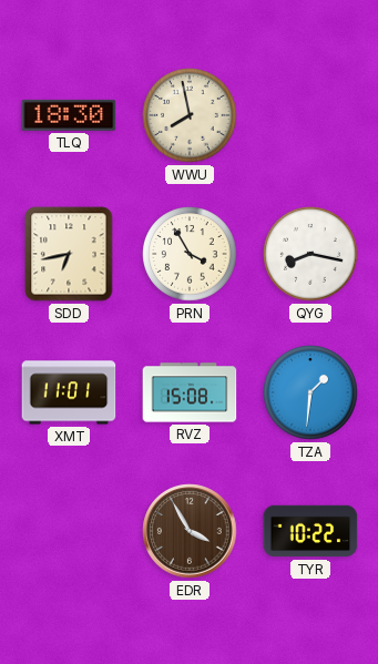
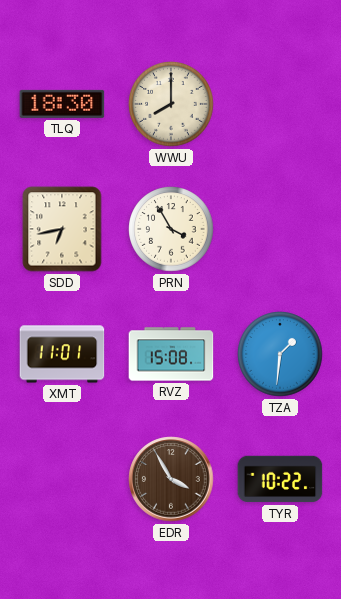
WWU: 7:58 -> 8:00 (171, 104)
QYG: 8:17 -> none (310, 254)
